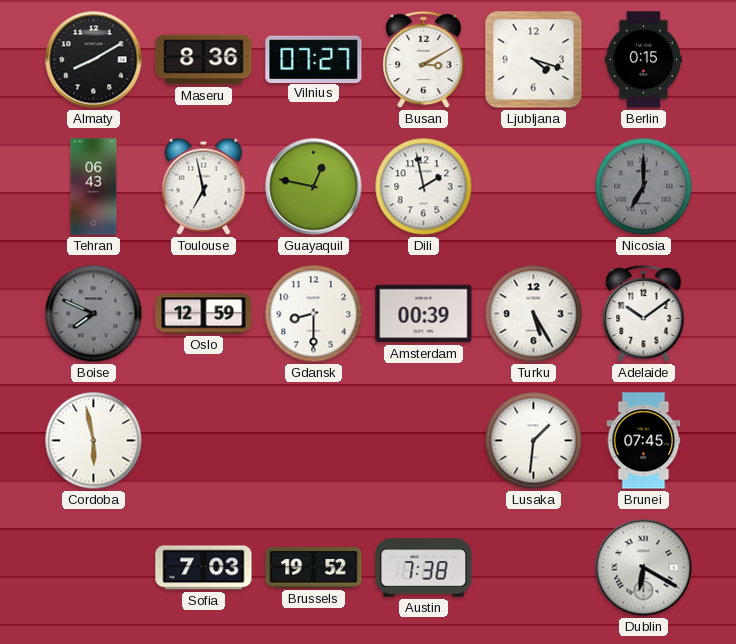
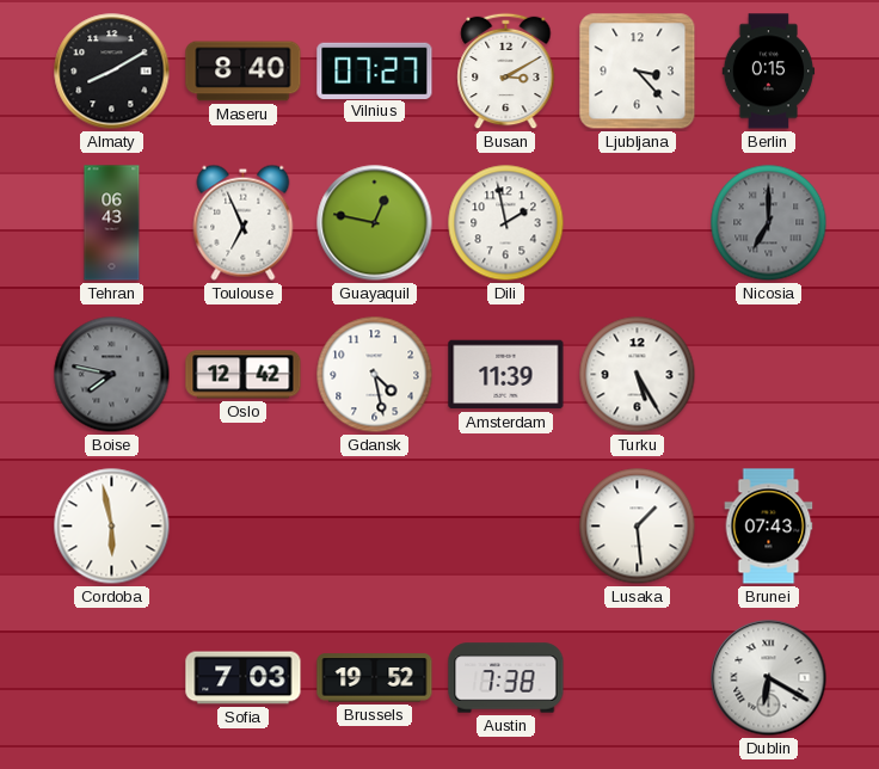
Maseru: 8:36 -> 8:40 (244, 72)
Ljubljana: 4:18 -> 3:23 (638, 72)
Toulouse: 6:58 -> 6:56 (244, 222)
Boise: 7:49 -> 7:47 (112, 375)
Oslo: 12:59 -> 12:42 (244, 375)
Gdansk: 8:30 -> 4:28 (375, 375)
Amsterdam: 00:39 -> 11:39 (506, 375)
Adelaide: 10:09 -> none (644, 314)
Lusaka: 1:31 -> 1:29 (638, 527)
Brunei: 07:45 -> 07:43 (769, 527)
